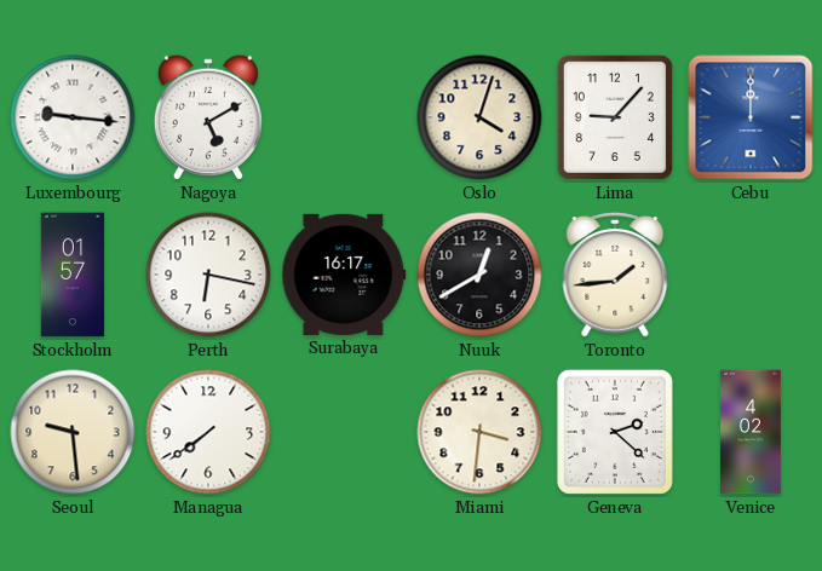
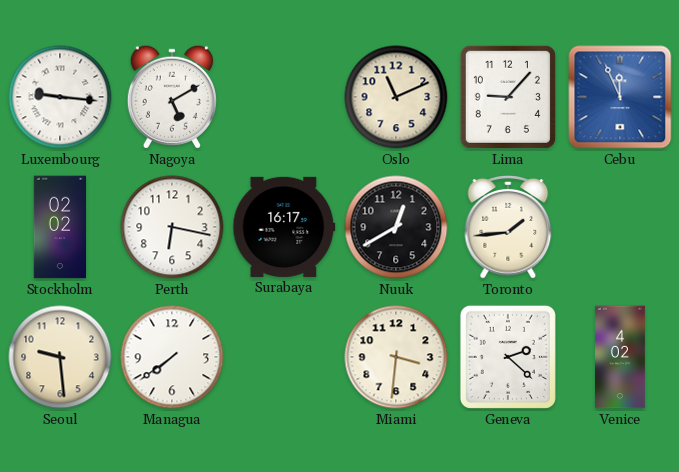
Oslo: 4:03 -> 11:11 (396, 97)
Cebu: 12:00 -> 11:56 (620, 97)
Stockholm: 01:57 -> 02:02 (59, 227)
